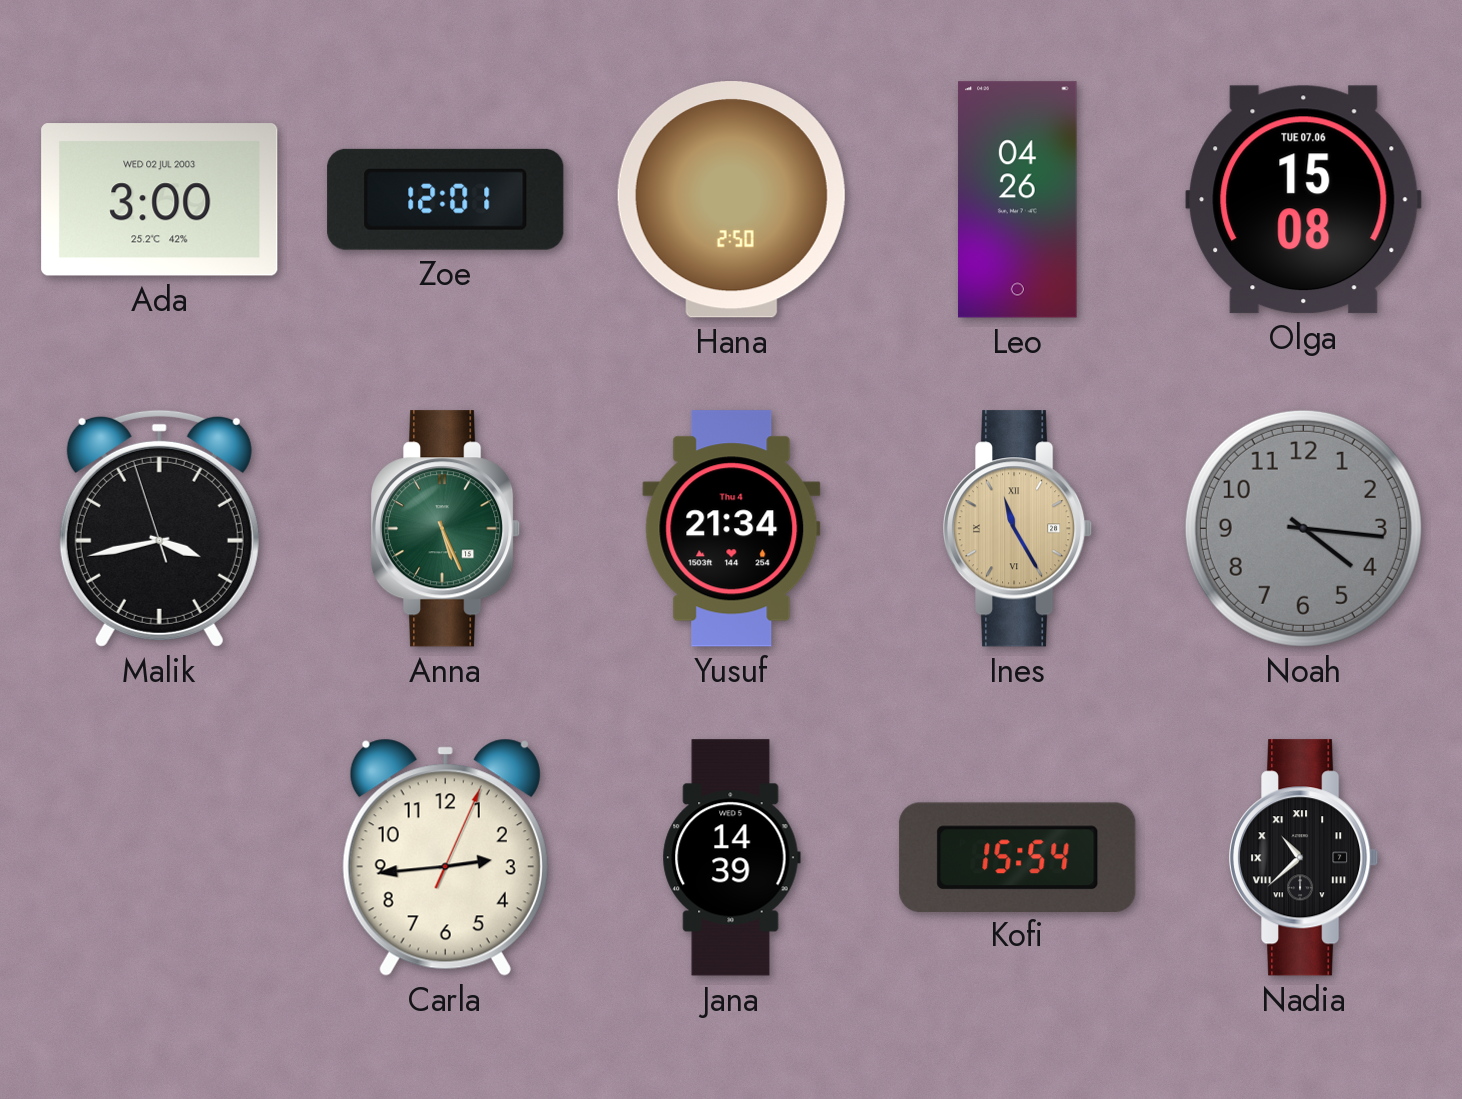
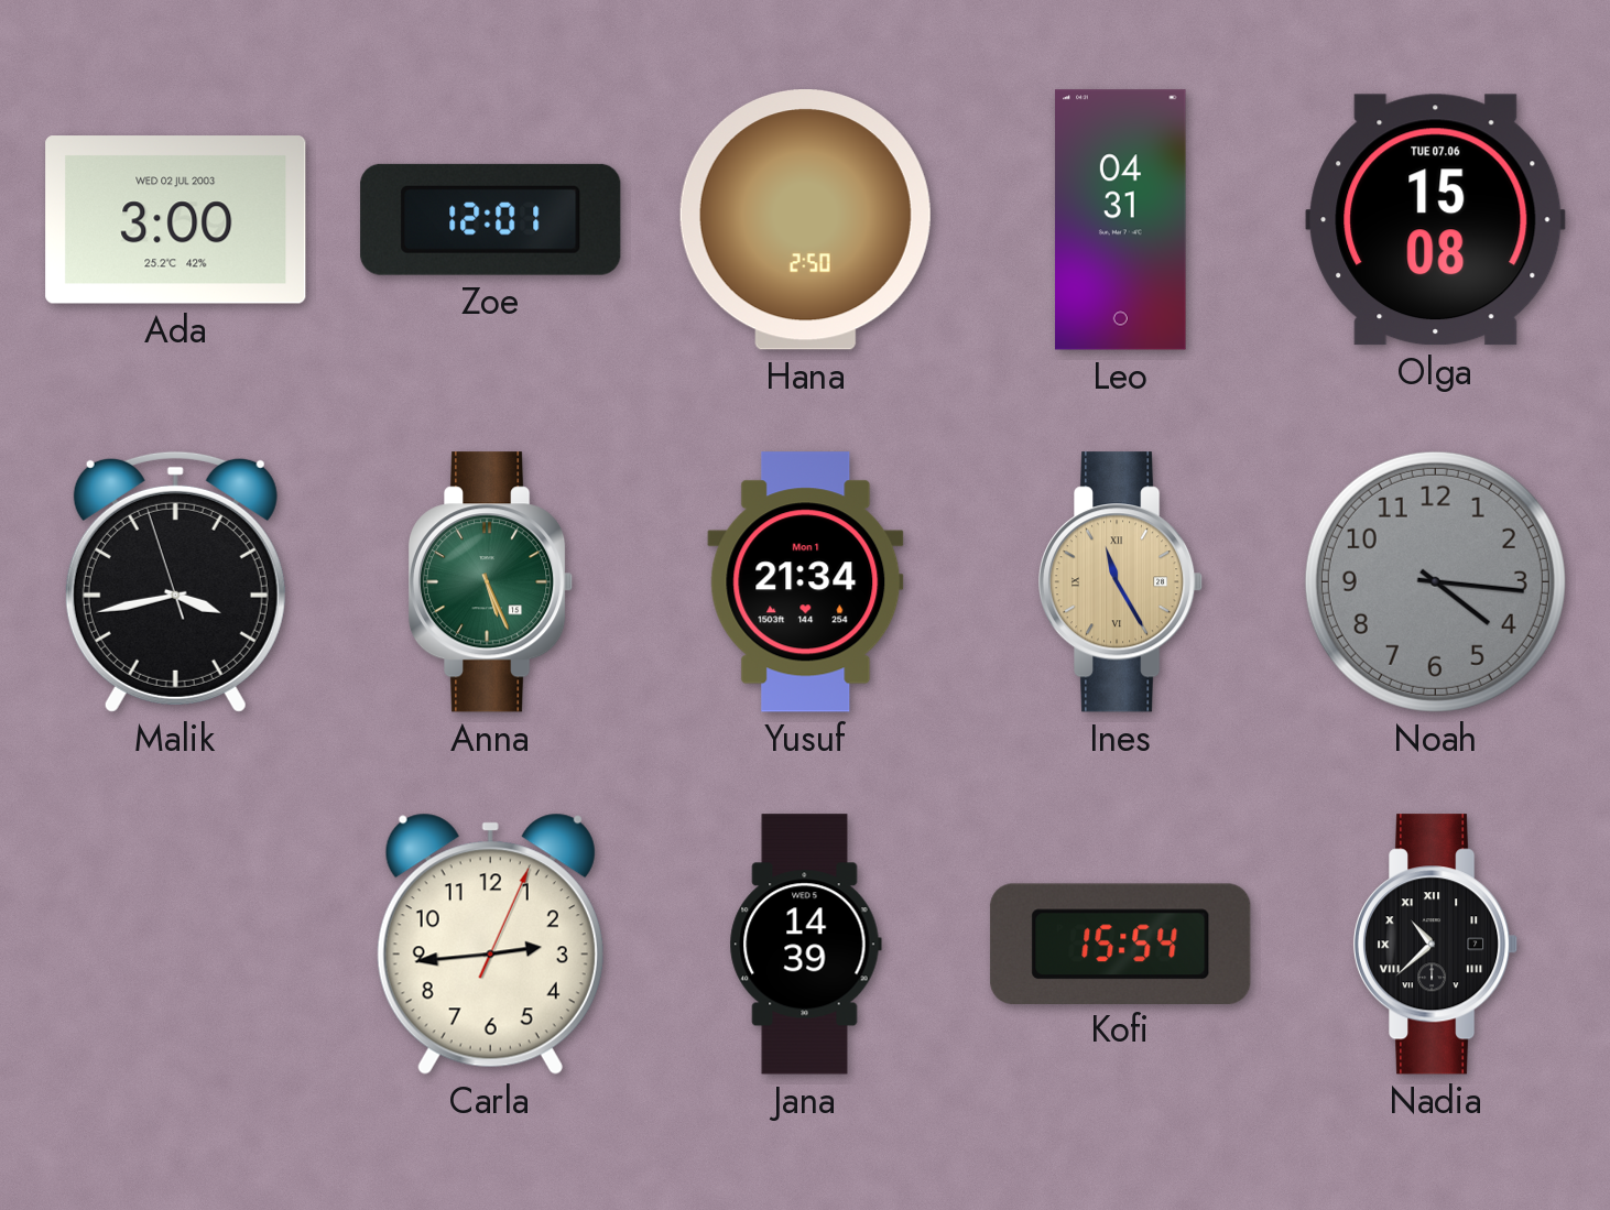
Leo: 04:26 -> 04:31 (1121, 220)
Yusuf date: Thu 4 -> Mon 1 (806, 582)
